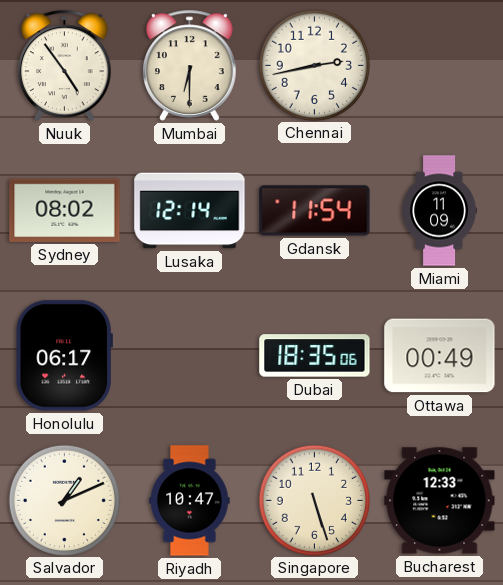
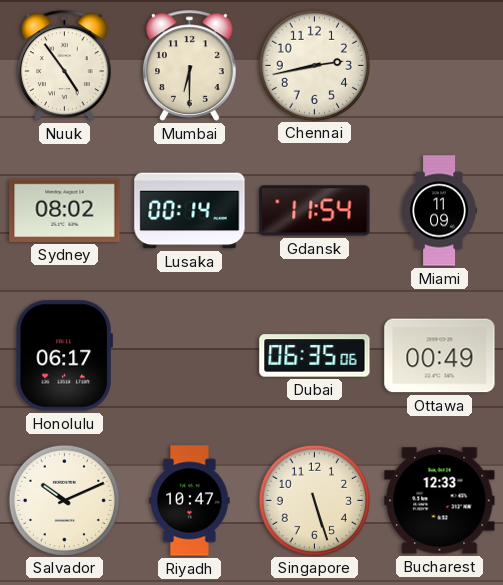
Lusaka: 12:14 -> 00:14 (190, 211)
Dubai: 18:35 -> 06:35 (315, 356)
Salvador: 1:11 -> 10:11 (64, 500)
